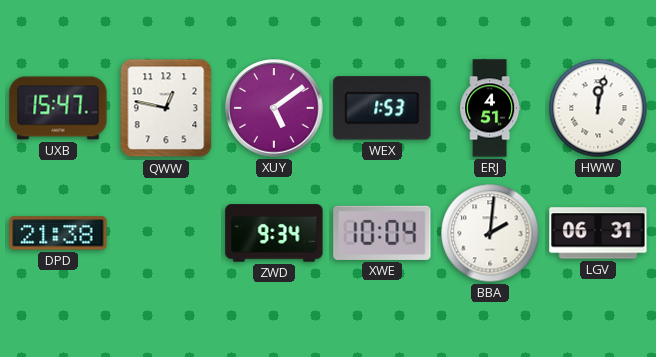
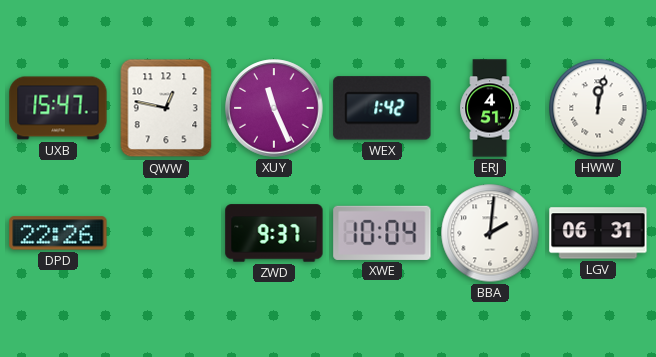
XUY: 5:09 -> 11:26 (274, 108)
WEX: 1:53 -> 1:42 (382, 108)
DPD: 21:38 -> 22:26 (58, 233)
ZWD: 9:34 -> 9:37 (274, 233)
